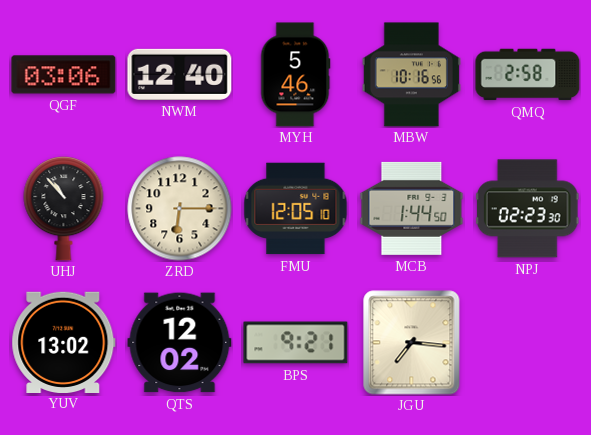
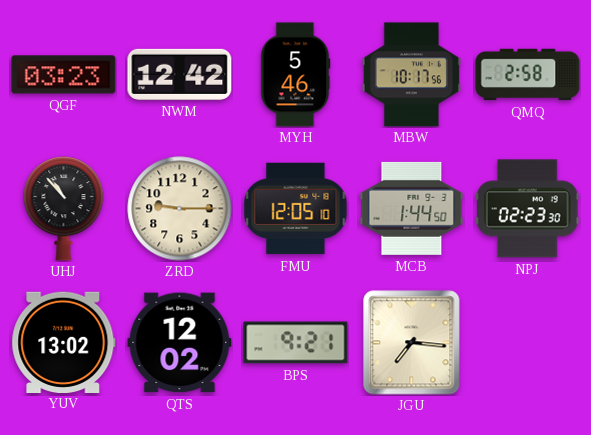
QGF: 03:06 -> 03:23 (64, 75)
NWM: 12:40 -> 12:42 (180, 74)
MBW: 10:16 -> 10:17 (411, 75)
ZRD: 6:15 -> 9:15 (180, 209)
